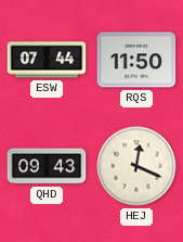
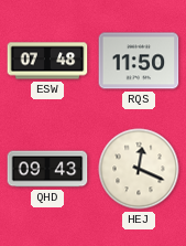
ESW: 07:44 -> 07:48 (47, 61)
